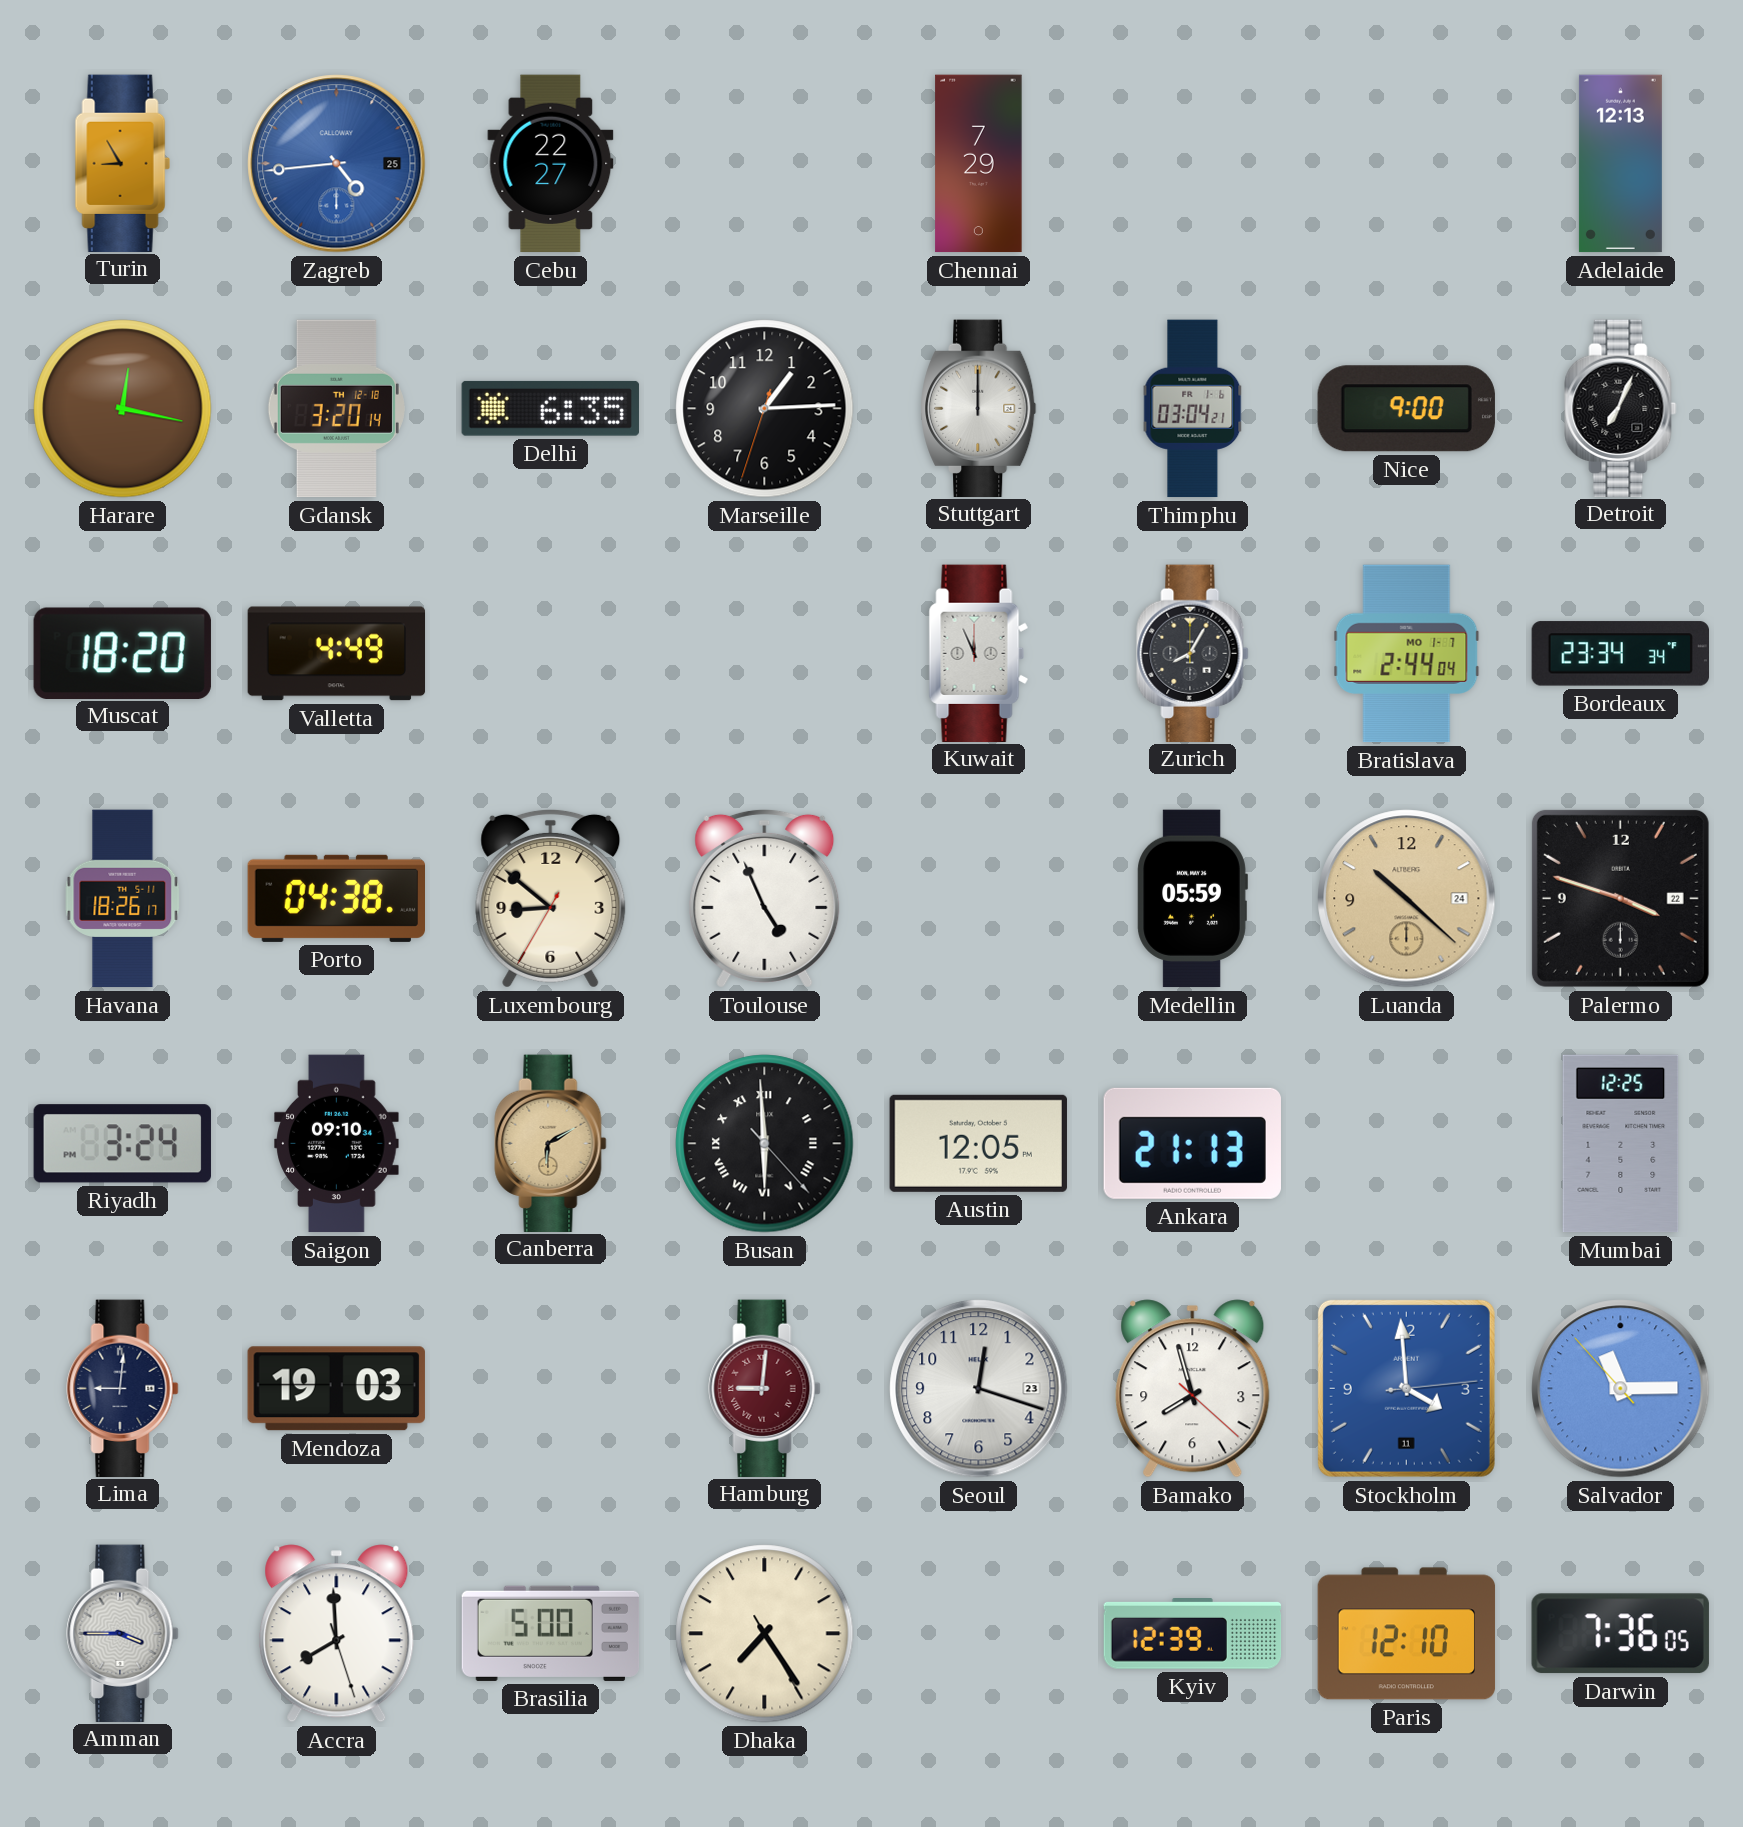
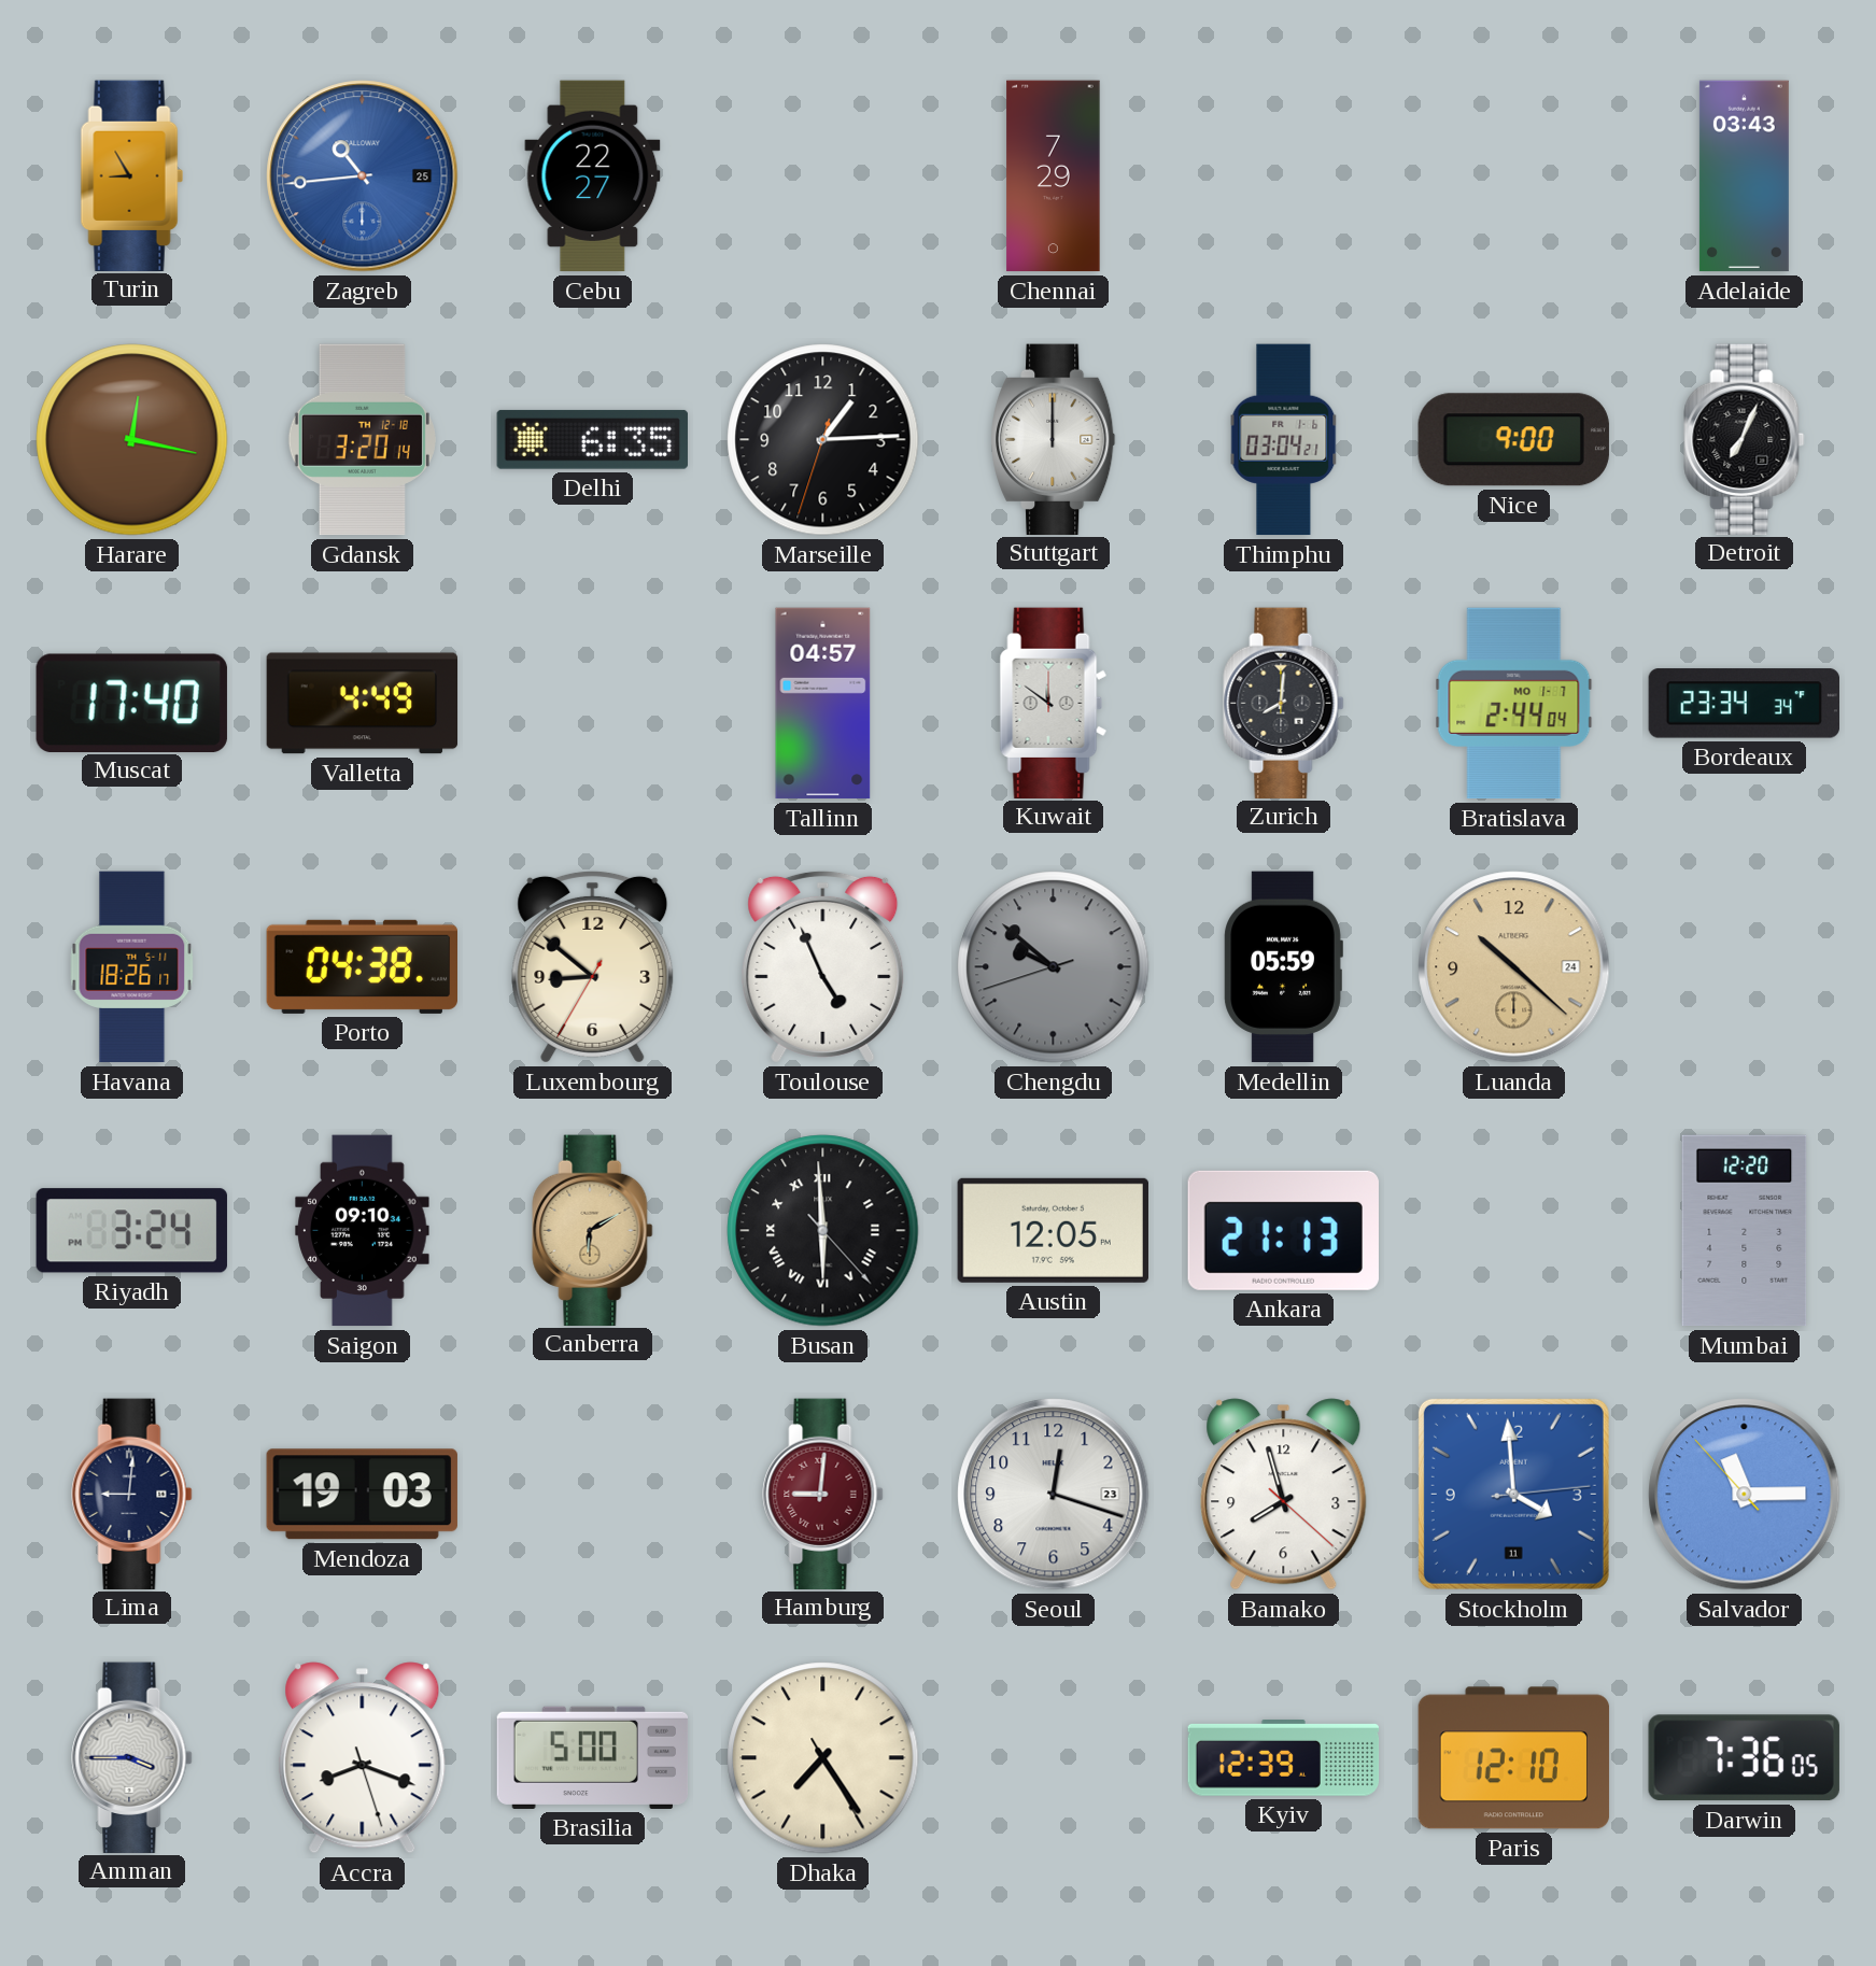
Zagreb: 4:44 -> 10:44 (363, 176)
Adelaide: 12:13 -> 03:43 (1744, 176)
Muscat: 18:20 -> 17:40 (131, 703)
Tallinn: none -> 04:57 (823, 704)
Kuwait: 11:56 -> 11:51 (1054, 703)
Zurich: 8:05 -> 8:01 (1284, 703)
Chengdu: none -> 9:51 (1054, 967)
Palermo: 3:48 -> none (1620, 898)
Mumbai: 12:25 -> 12:20 (1745, 1231)
Accra: 7:59 -> 8:18 (363, 1758)
